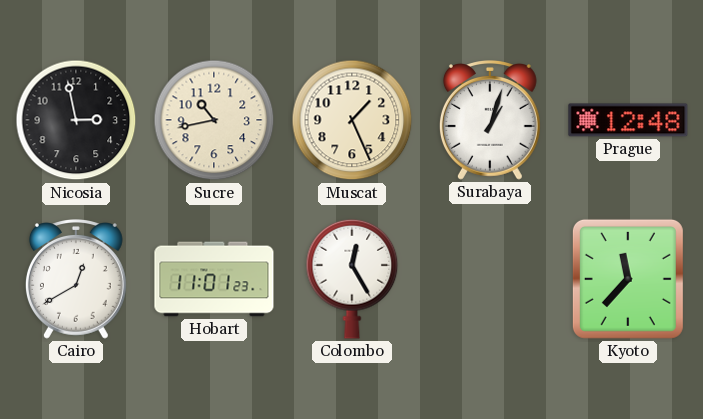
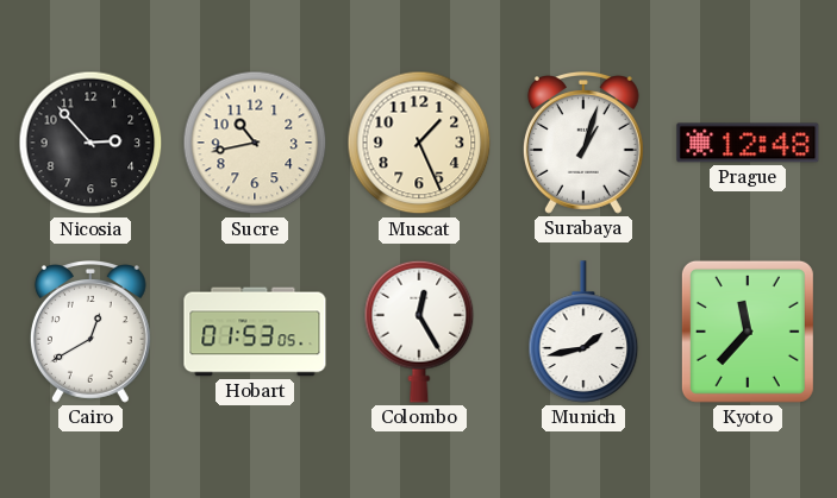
Nicosia: 2:58 -> 2:53 (90, 143)
Hobart: 11:01 -> 01:53 (255, 332)
Munich: none -> 1:43 (583, 332)
